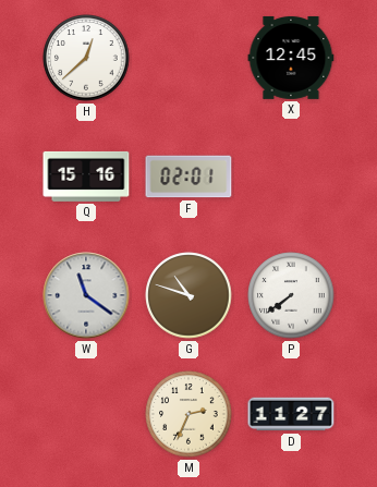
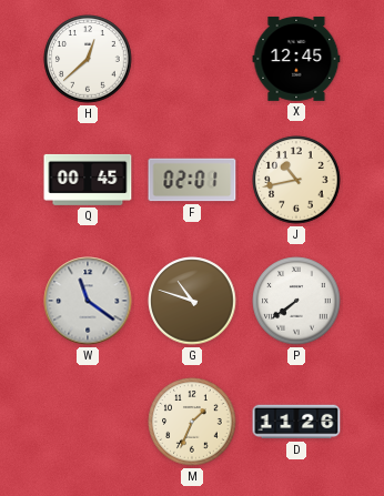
Q: 15:16 -> 00:45 (88, 180)
J: none -> 10:43 (296, 180)
M: 2:34 -> 1:34 (192, 422)
D: 11:27 -> 11:26 (296, 422)
